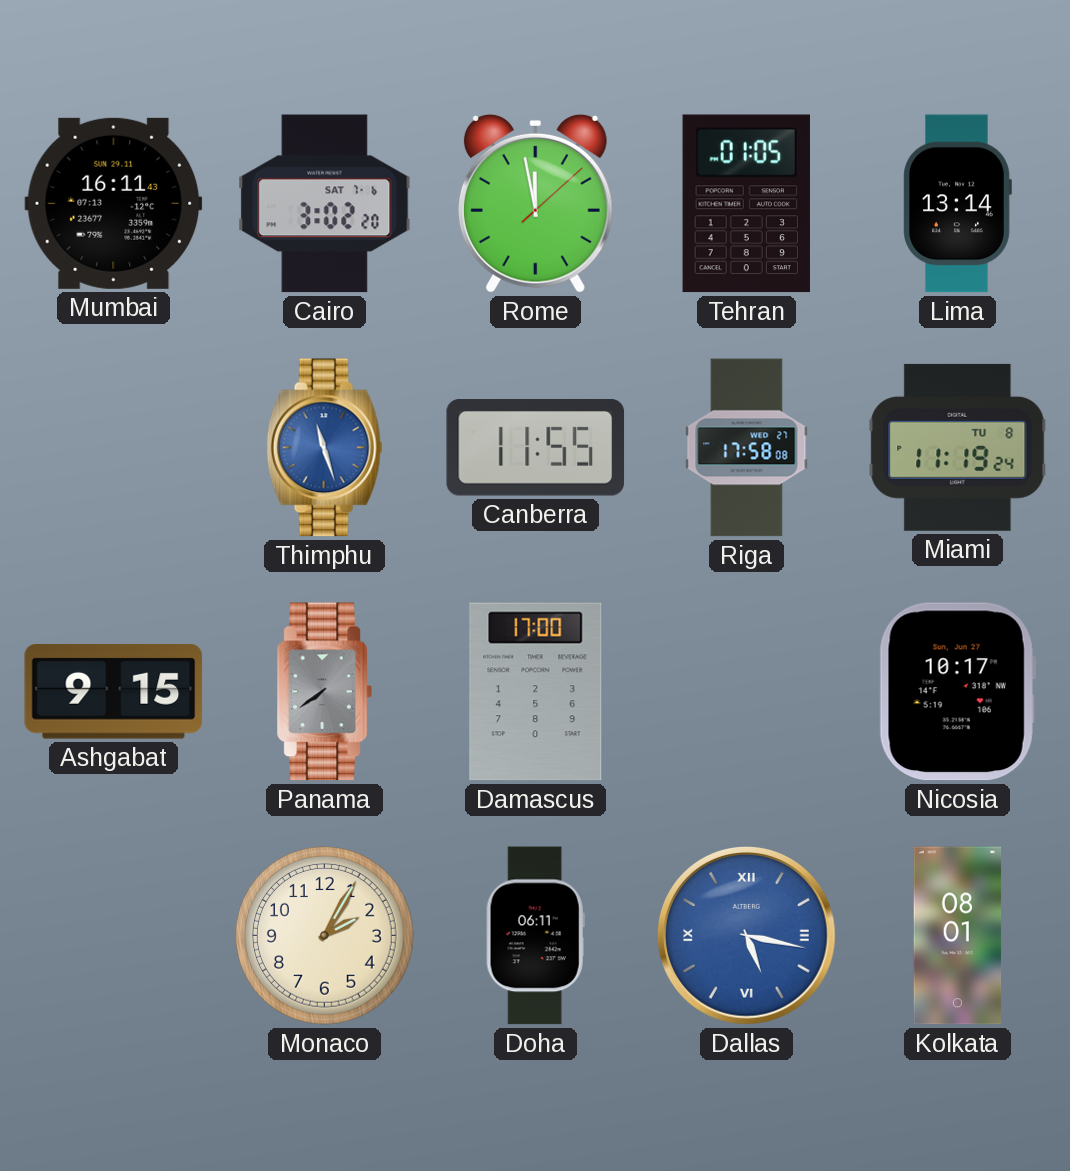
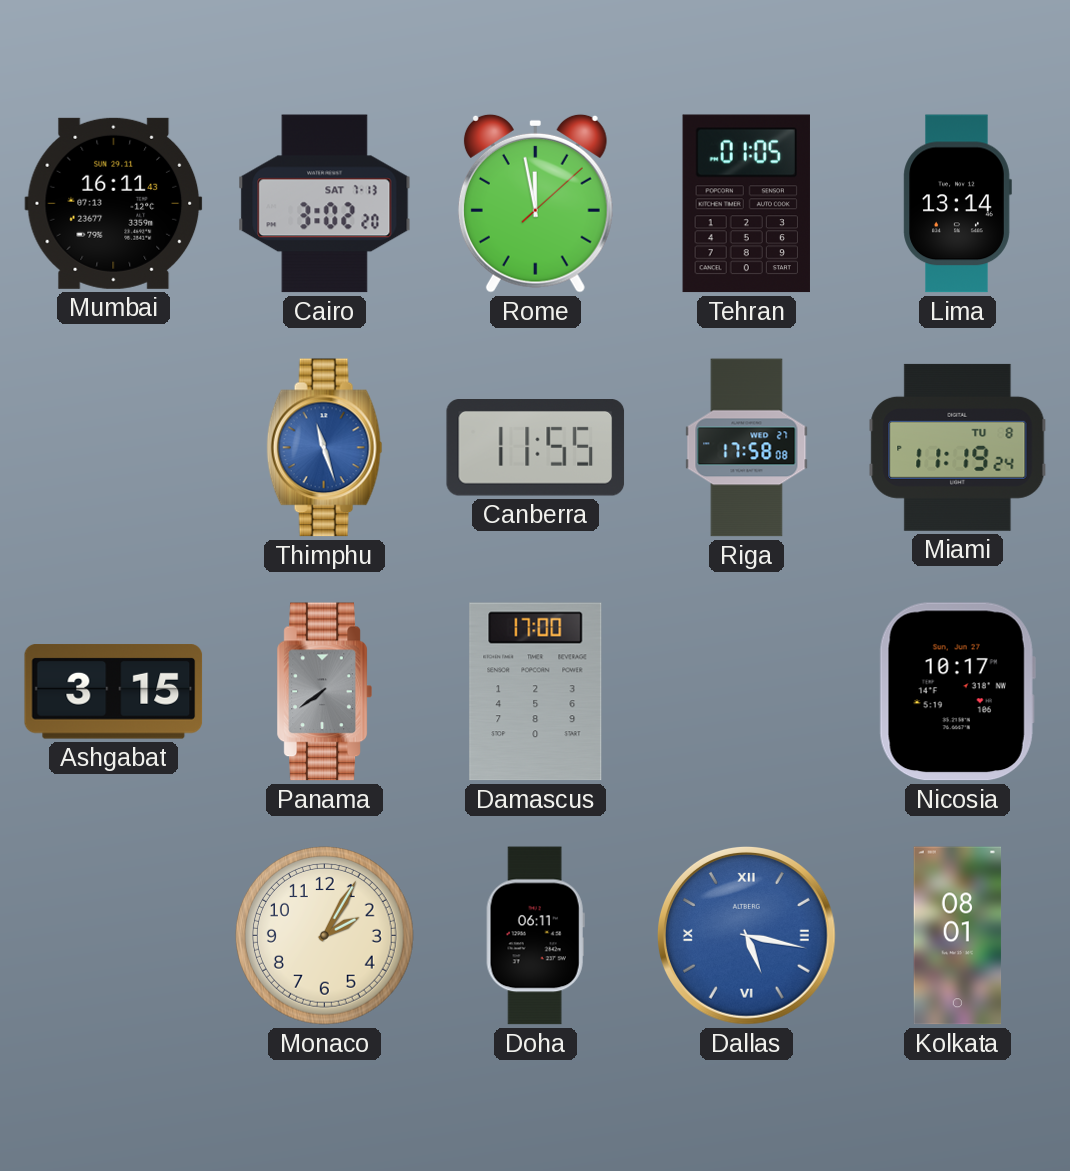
Cairo date: SAT 7-6 -> SAT 7-13 (325, 204)
Ashgabat: 9:15 -> 3:15 (114, 692)
